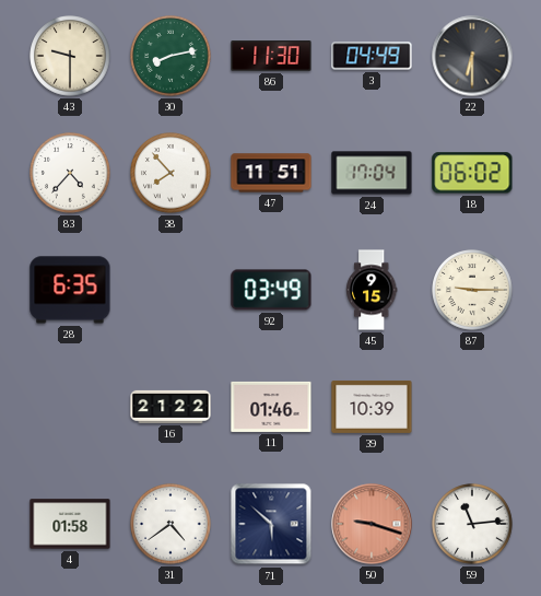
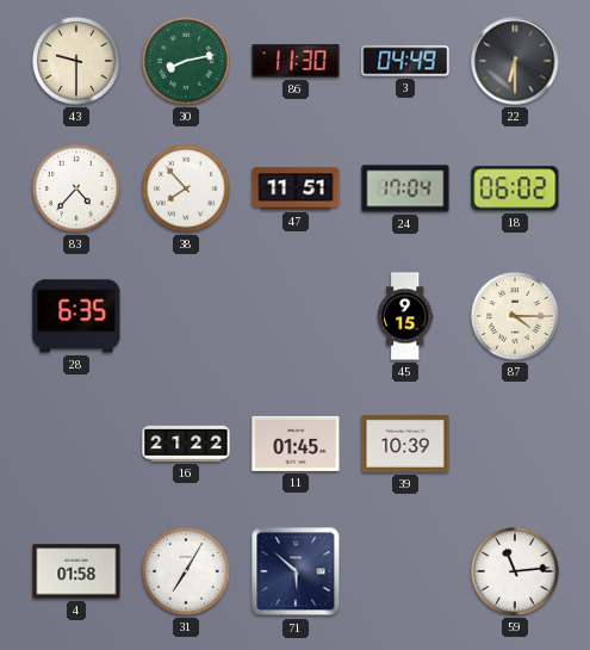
92: 03:49 -> none (271, 290)
87: 9:15 -> 4:15 (515, 316)
11: 01:46 -> 01:45 (296, 444)
31: 4:39 -> 7:05 (186, 571)
50: 9:18 -> none (372, 524)
